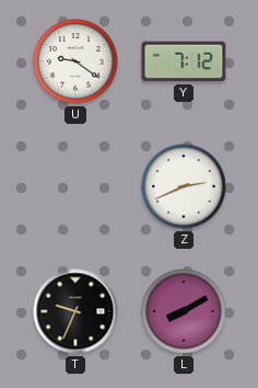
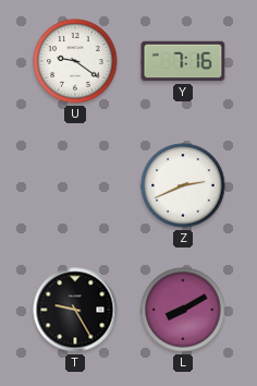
Y: 7:12 -> 7:16 (183, 61)
T: 9:34 -> 9:25 (75, 310)
